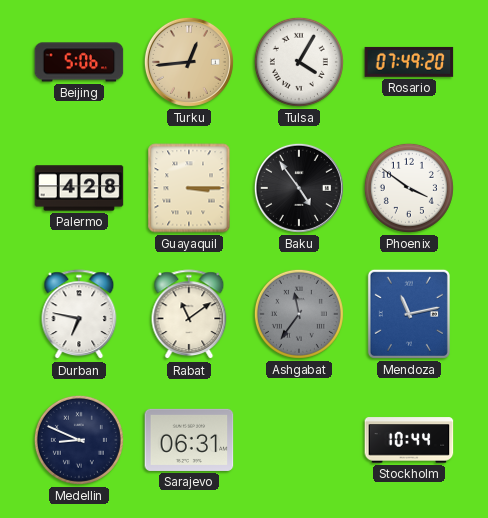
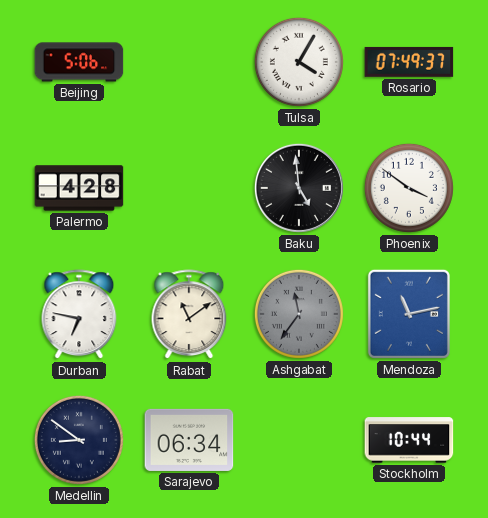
Turku: 12:44 -> none (189, 62)
Rosario: 07:49:20 -> 07:49:37 (409, 62)
Guayaquil: 3:15 -> none (189, 188)
Baku: 4:54 -> 4:59 (299, 188)
Medellin: 8:49 -> 8:51 (79, 440)
Sarajevo: 06:31 -> 06:34 (189, 440)
